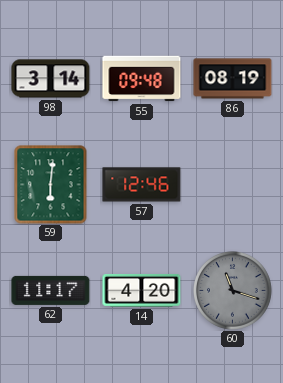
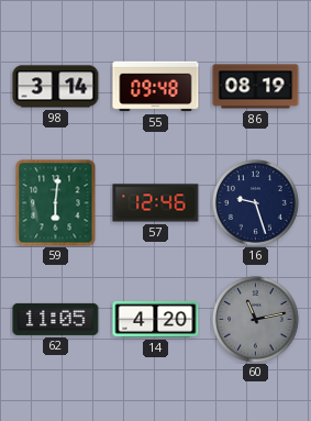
16: none -> 9:27 (256, 203)
62: 11:17 -> 11:05 (56, 319)
60: 11:18 -> 11:13 (256, 320)
